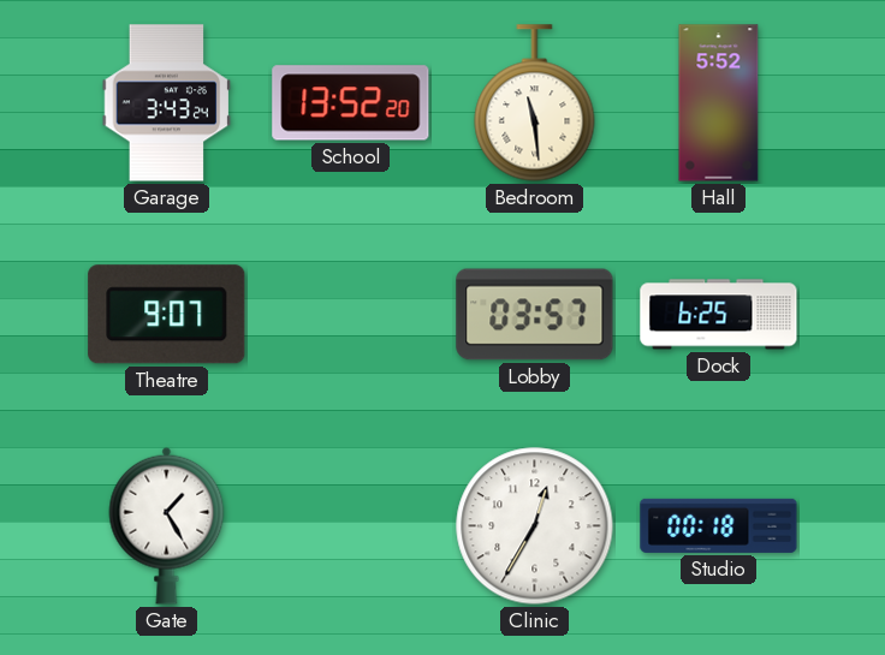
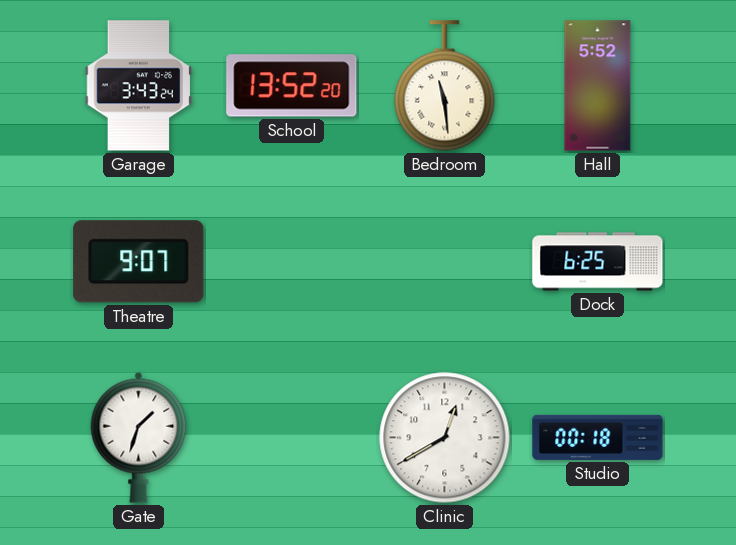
Lobby: 03:57 -> none (535, 315)
Gate: 1:25 -> 1:33 (139, 437)
Clinic: 12:35 -> 12:40 (445, 438)
